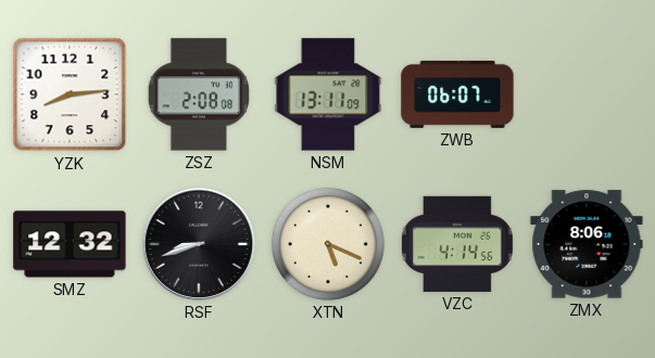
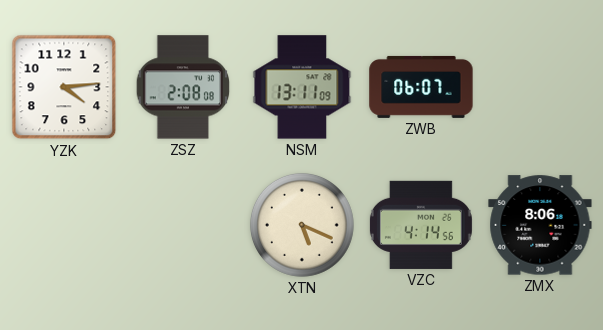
YZK: 8:14 -> 4:14 (64, 87)
SMZ: 12:32 -> none (70, 244)
RSF: 8:42 -> none (199, 244)
